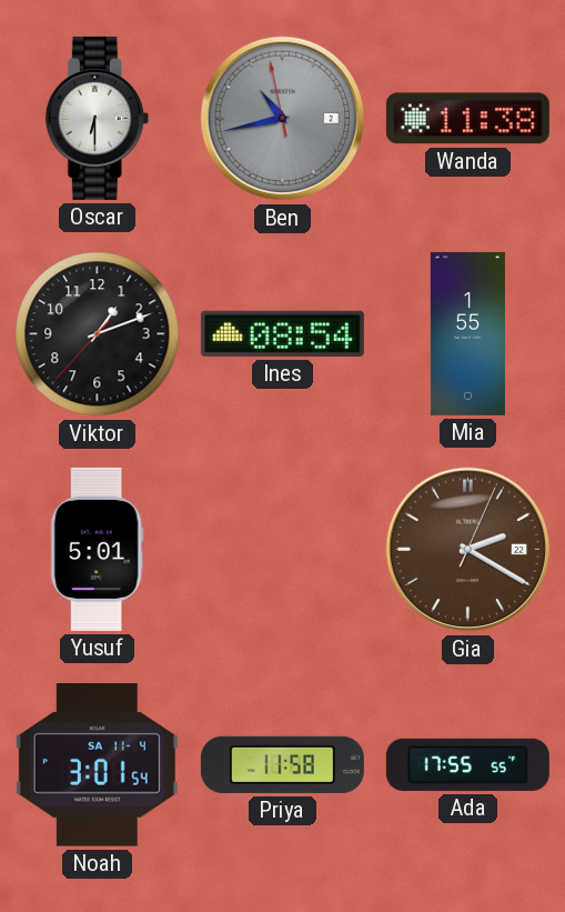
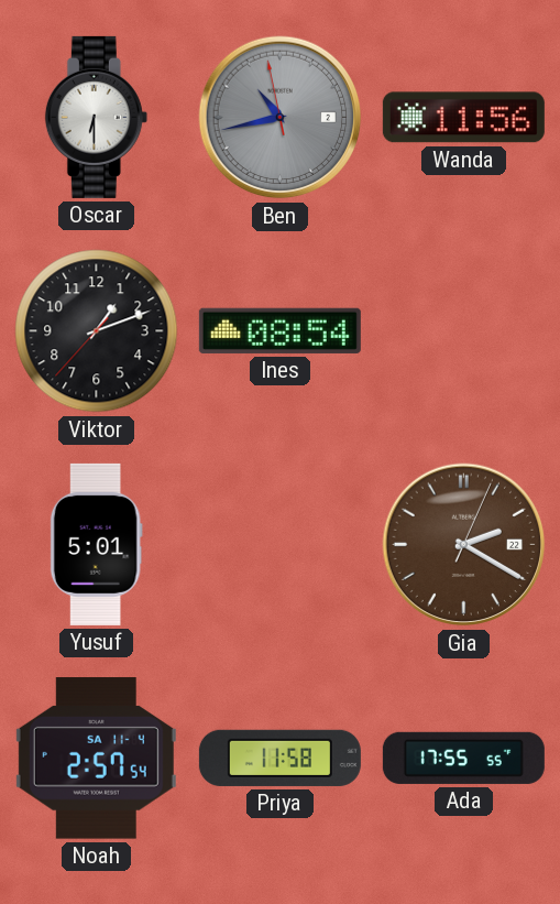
Wanda: 11:38 -> 11:56 (463, 118)
Mia: 1:55 -> none (467, 333)
Noah: 3:01 -> 2:57 (96, 759)
